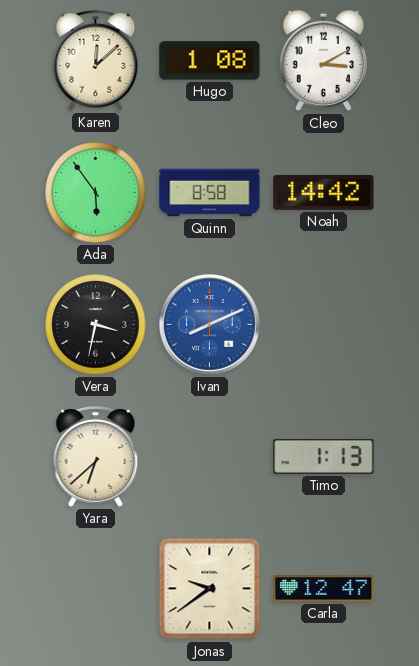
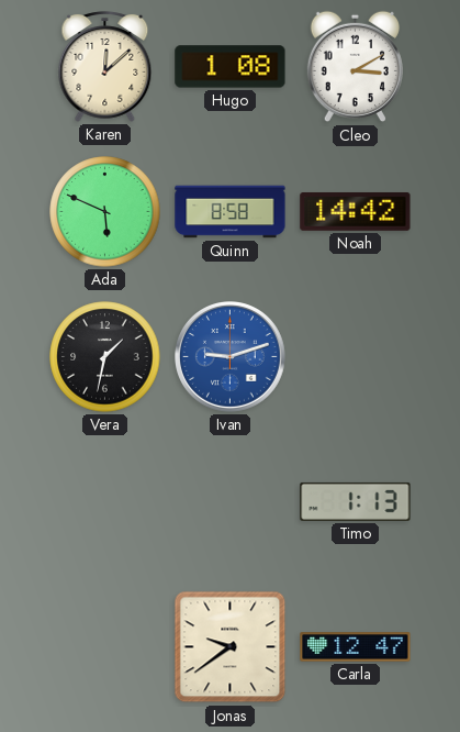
Ada: 5:54 -> 5:49 (105, 212)
Vera: 3:32 -> 1:32 (105, 357)
Ivan: 8:11 -> 9:12 (231, 357)
Yara: 6:38 -> none (96, 457)
